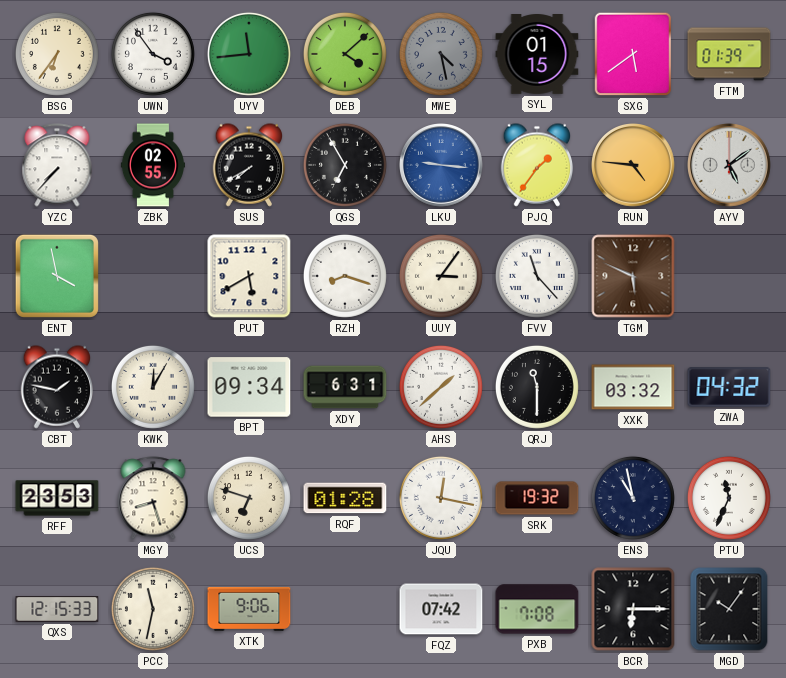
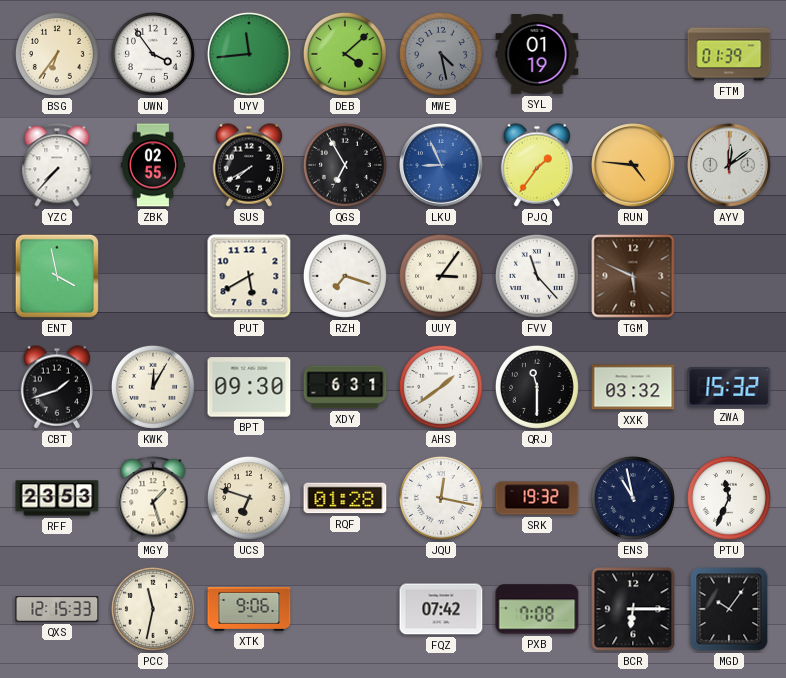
SYL: 01:15 -> 01:19 (537, 55)
SXG: 5:39 -> none (633, 54)
LKU: 9:16 -> 8:56 (442, 166)
AYV: 5:09 -> 12:09 (730, 166)
RZH: 8:18 -> 7:18 (345, 276)
CBT: 1:47 -> 1:42 (57, 387)
BPT: 09:34 -> 09:30 (249, 387)
AHS: 1:38 -> 1:39 (441, 387)
ZWA: 04:32 -> 15:32 (729, 387)
MGY: 8:27 -> 1:27 (153, 498)
